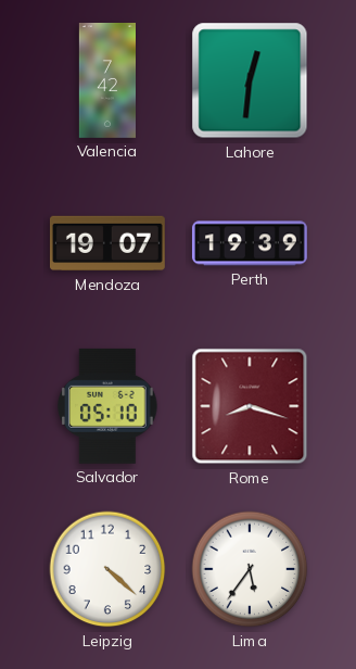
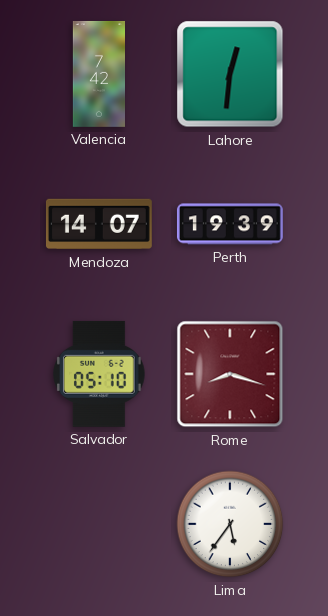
Mendoza: 19:07 -> 14:07 (99, 224)
Leipzig: 4:22 -> none (107, 569)
